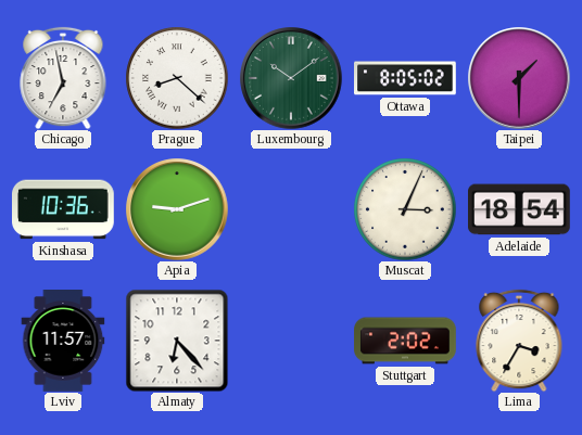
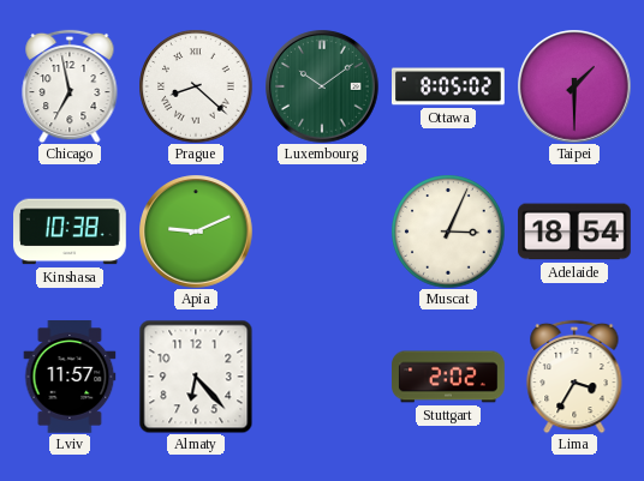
Kinshasa: 10:36 -> 10:38 (71, 232)
Apia: 9:12 -> 9:11 (196, 232)
